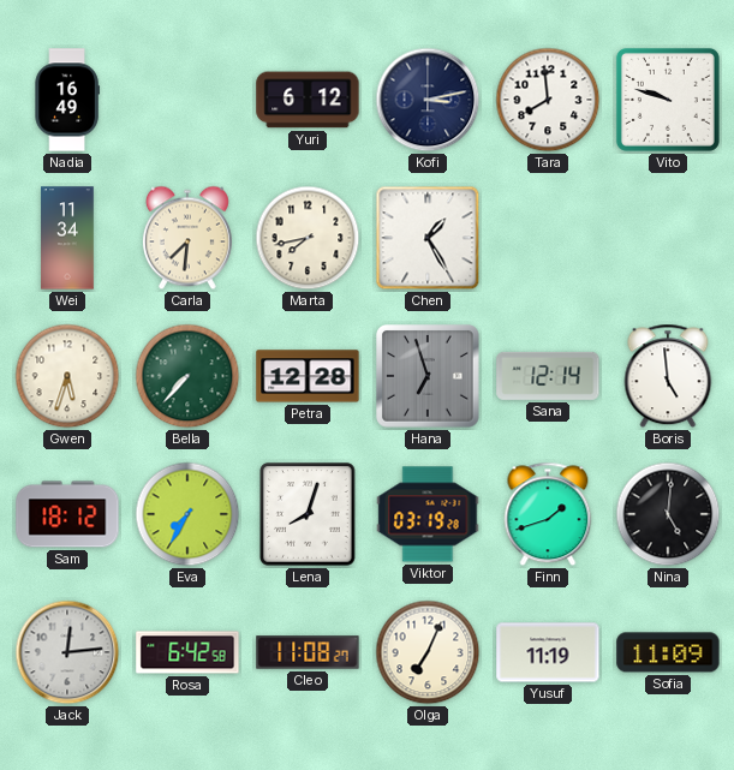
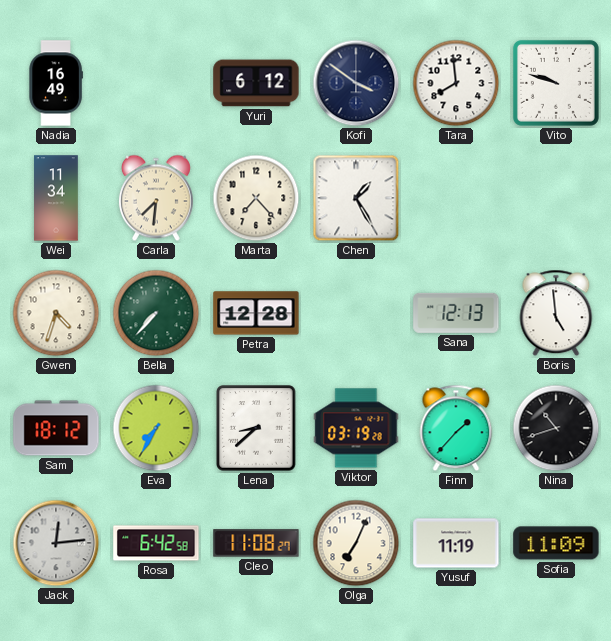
Kofi: 3:13 -> 3:51 (356, 83)
Marta: 7:43 -> 7:23 (256, 198)
Gwen: 5:33 -> 4:33 (56, 313)
Hana: 6:57 -> none (429, 377)
Sana: 12:14 -> 12:13 (456, 313)
Lena: 8:03 -> 8:38 (256, 428)
Finn: 1:42 -> 1:37 (456, 428)
Nina: 5:01 -> 10:42 (556, 428)
